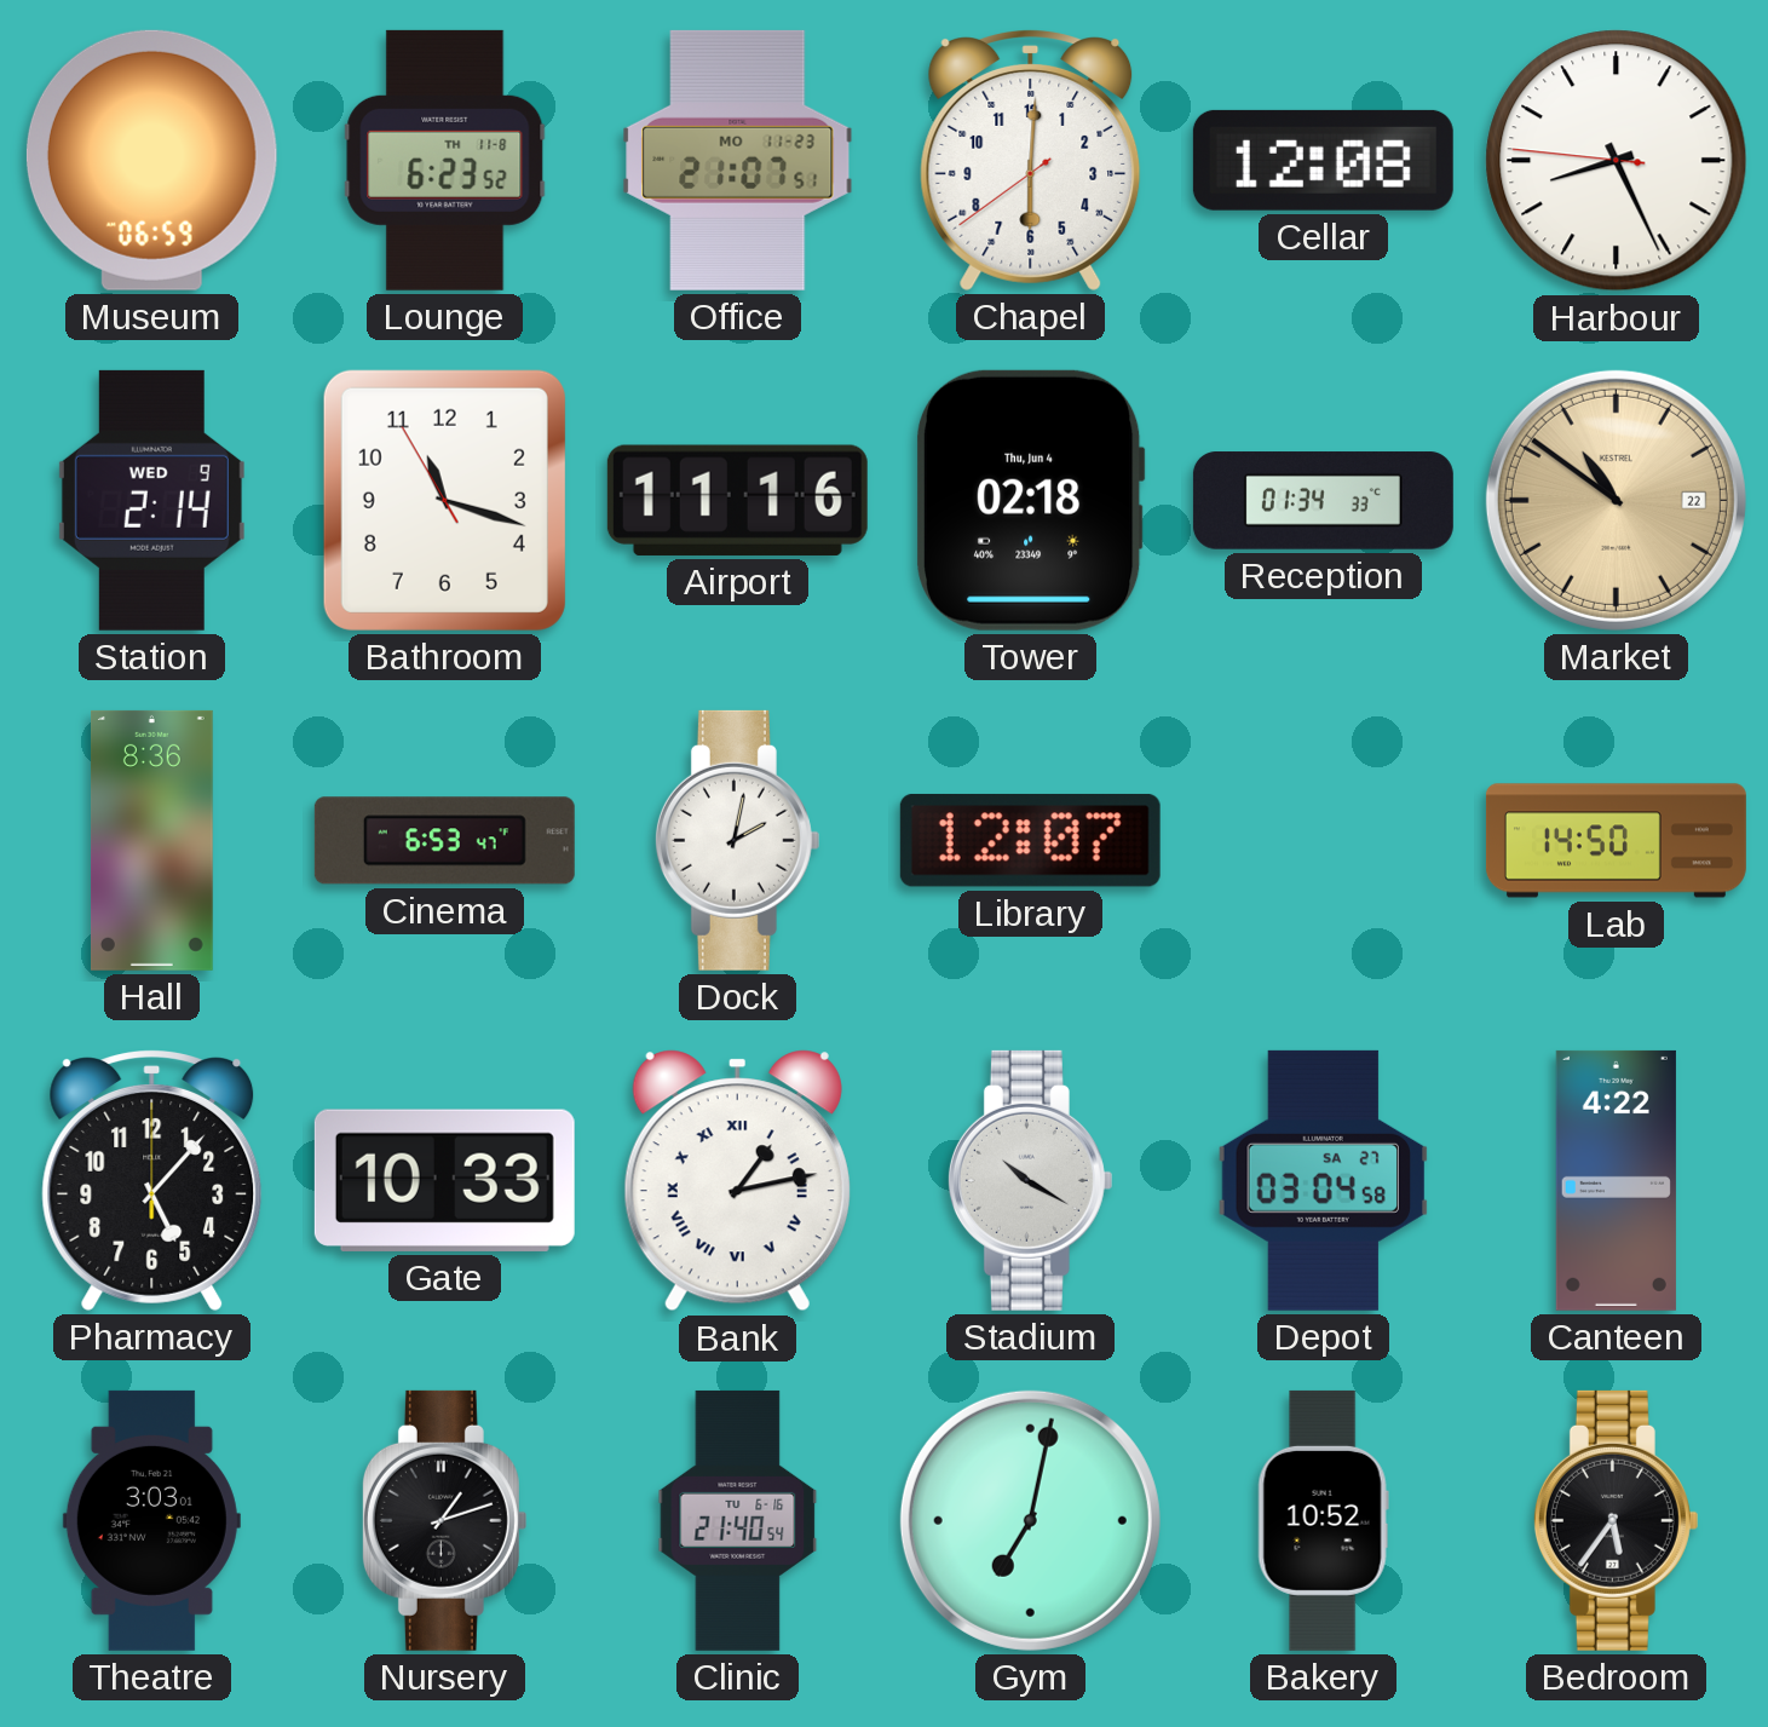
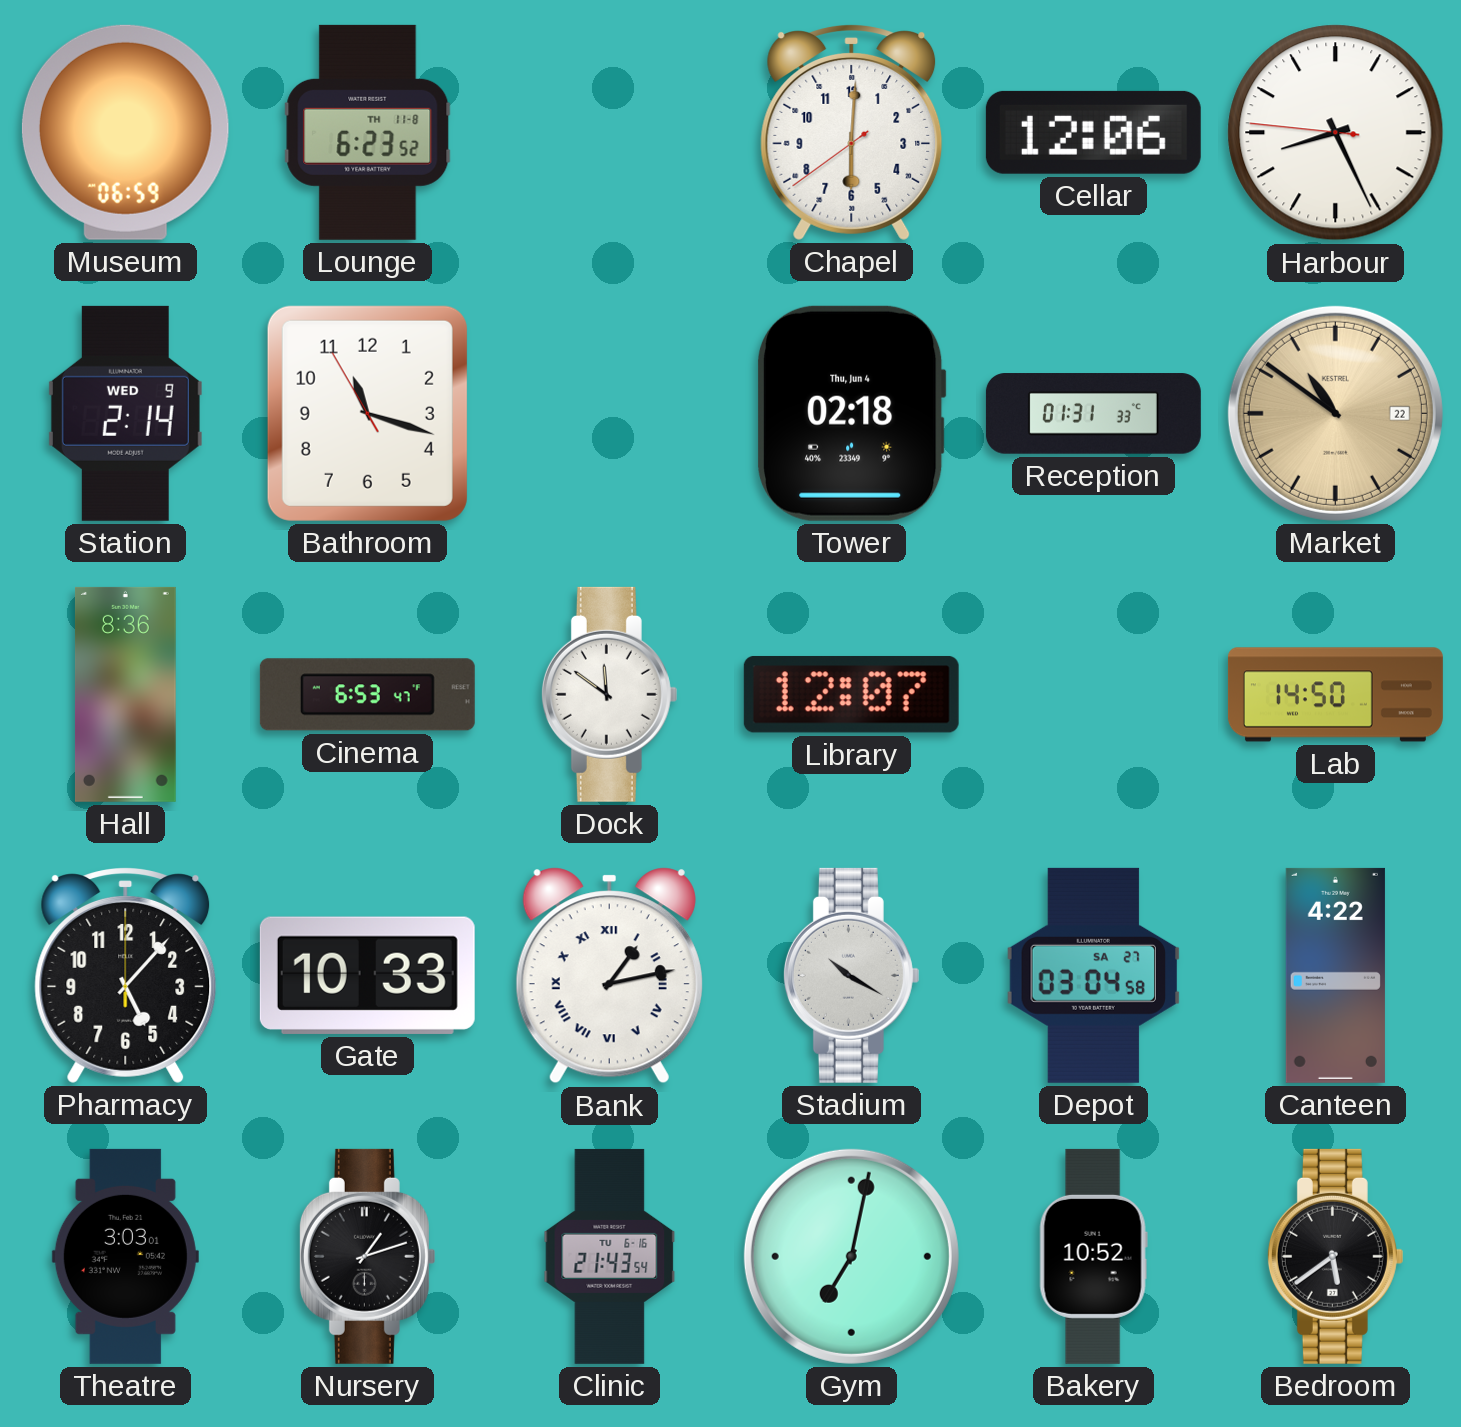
Office: 21:07 -> none (738, 160)
Cellar: 12:08 -> 12:06 (1093, 132)
Airport: 11:16 -> none (737, 500)
Reception: 01:34 -> 01:31 (1093, 414)
Dock: 2:02 -> 11:51 (609, 694)
Clinic: 21:40 -> 21:43 (610, 1256)
Bedroom: 5:36 -> 5:39 (1335, 1256)
